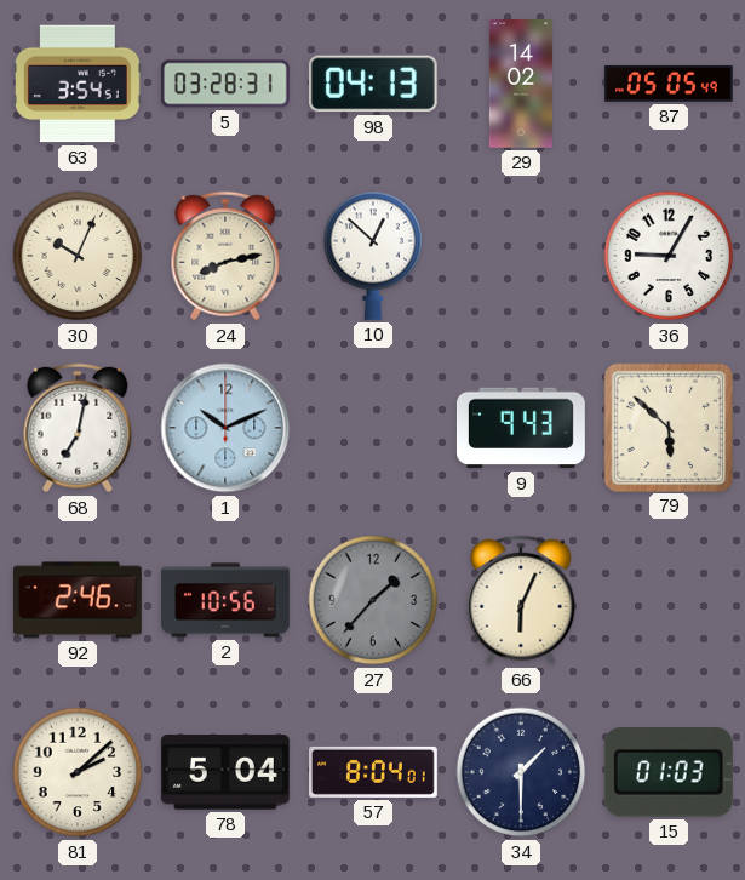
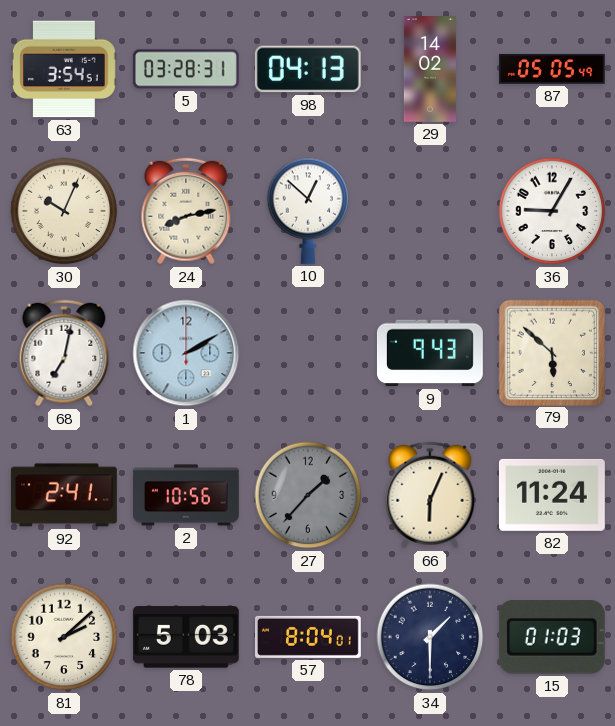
1: 10:11 -> 2:10 (186, 353)
92: 2:46 -> 2:41 (64, 495)
82: none -> 11:24 (552, 495)
78: 5:04 -> 5:03 (186, 637)
